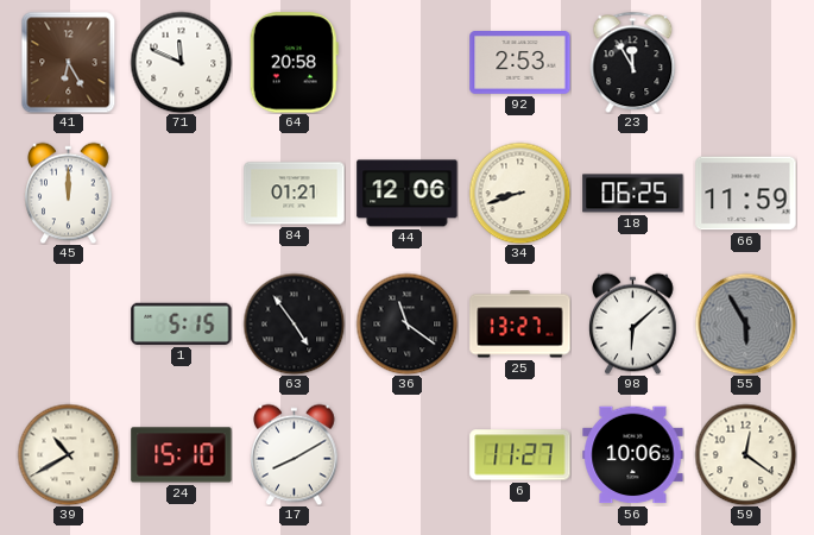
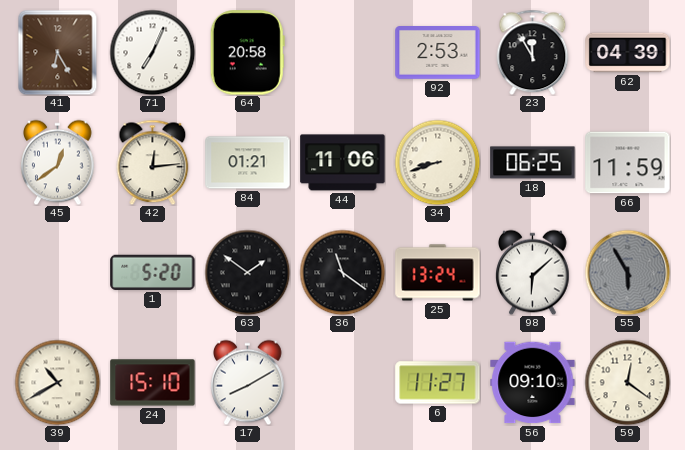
71: 11:49 -> 7:04 (152, 52)
62: none -> 04:39 (628, 53)
45: 12:00 -> 12:39 (58, 162)
42: none -> 12:14 (153, 162)
44: 12:06 -> 11:06 (343, 163)
1: 5:15 -> 5:20 (153, 272)
63: 4:54 -> 1:51 (247, 272)
25: 13:27 -> 13:24 (438, 273)
56: 10:06 -> 09:10 (533, 383)
